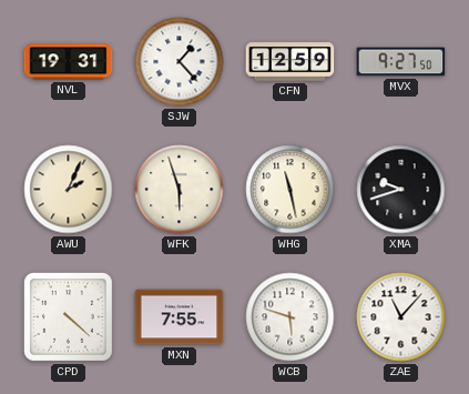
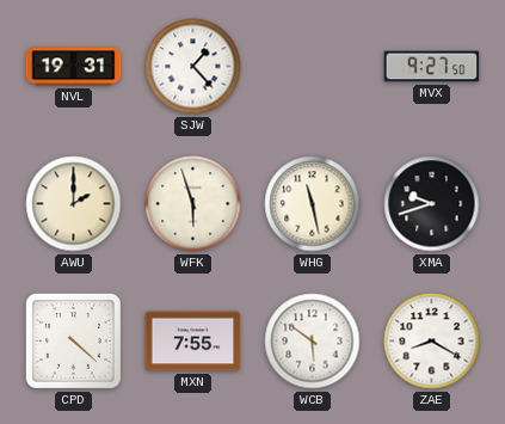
CFN: 12:59 -> none (290, 62)
AWU: 2:04 -> 2:00 (74, 204)
WCB: 5:48 -> 5:51 (313, 342)
ZAE: 11:07 -> 8:20 (432, 342)
